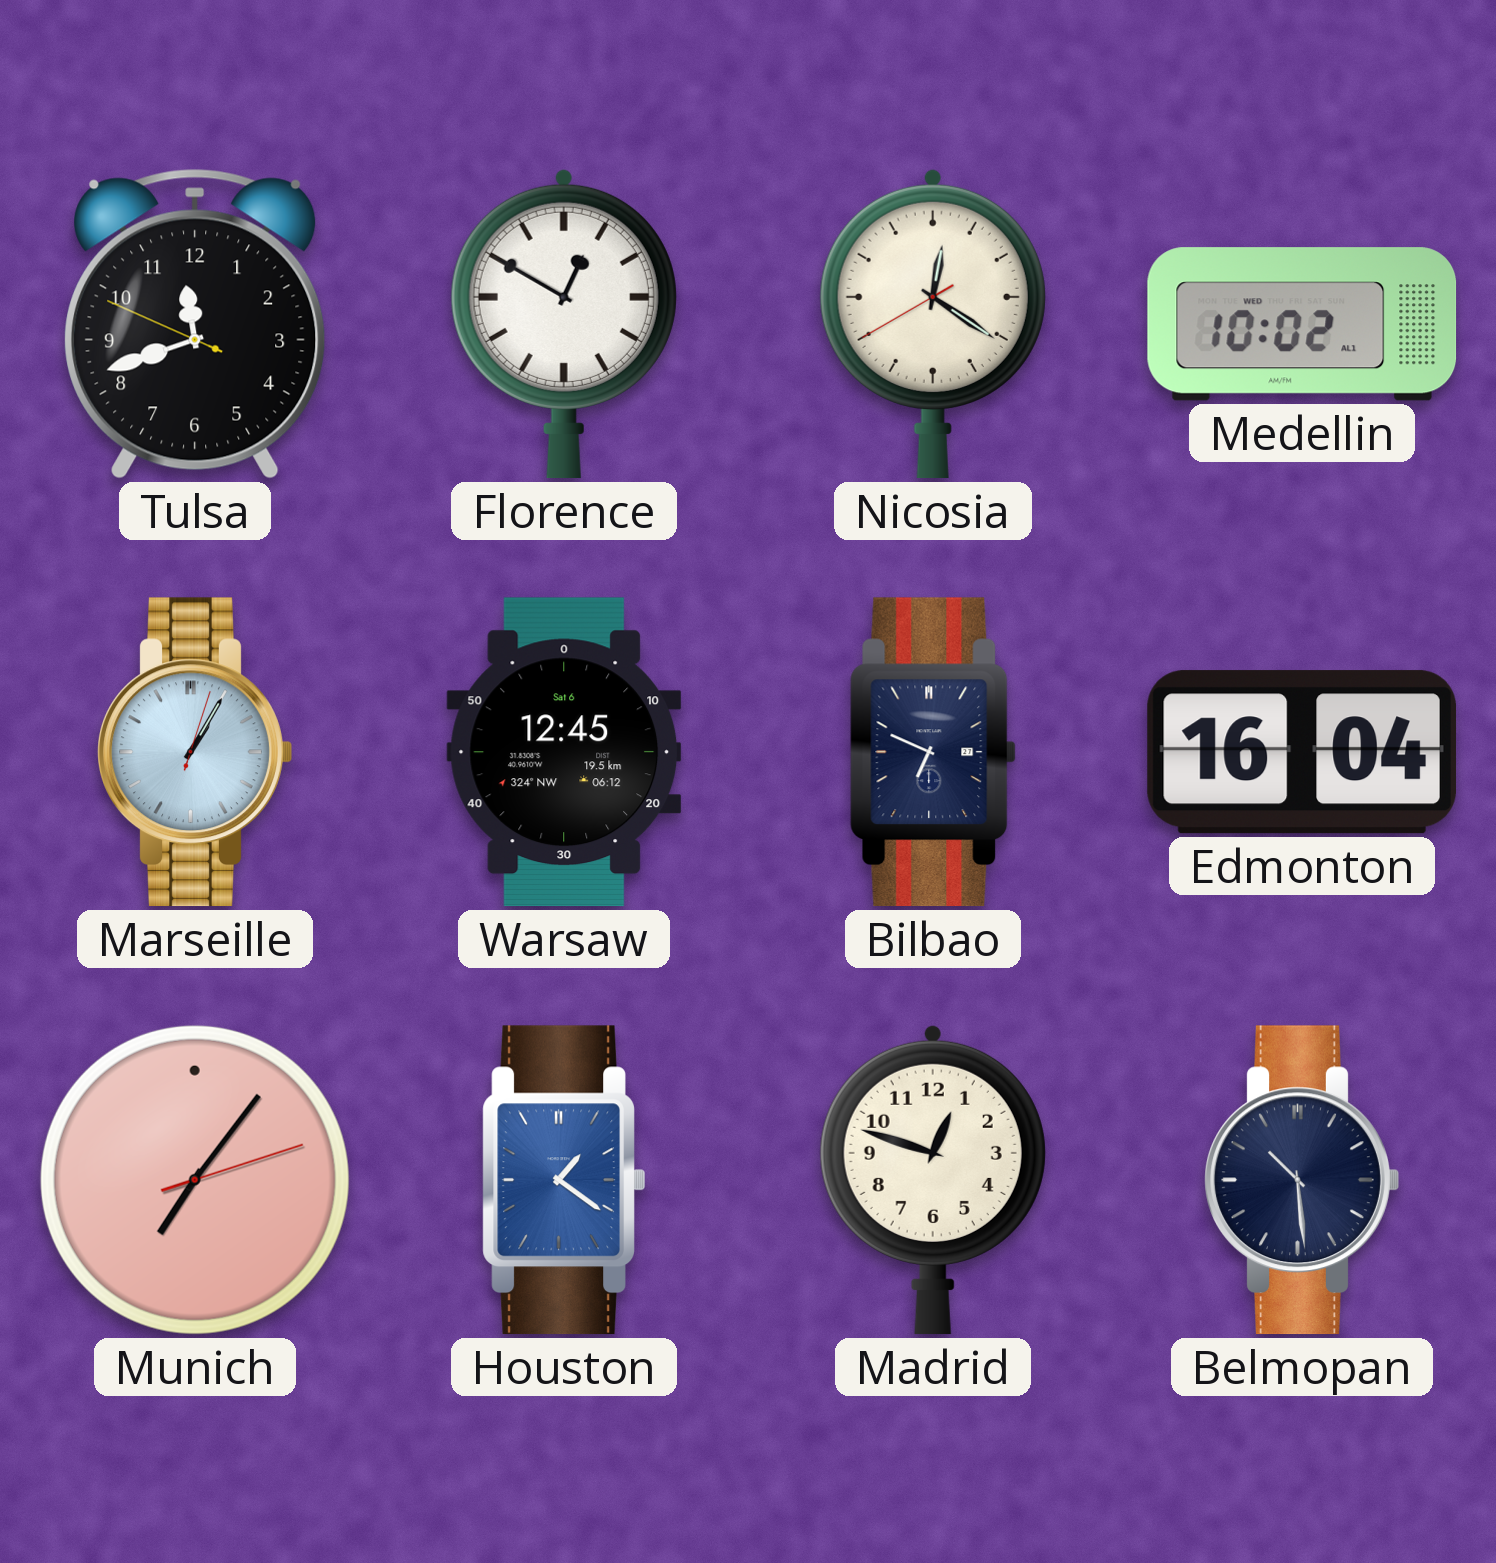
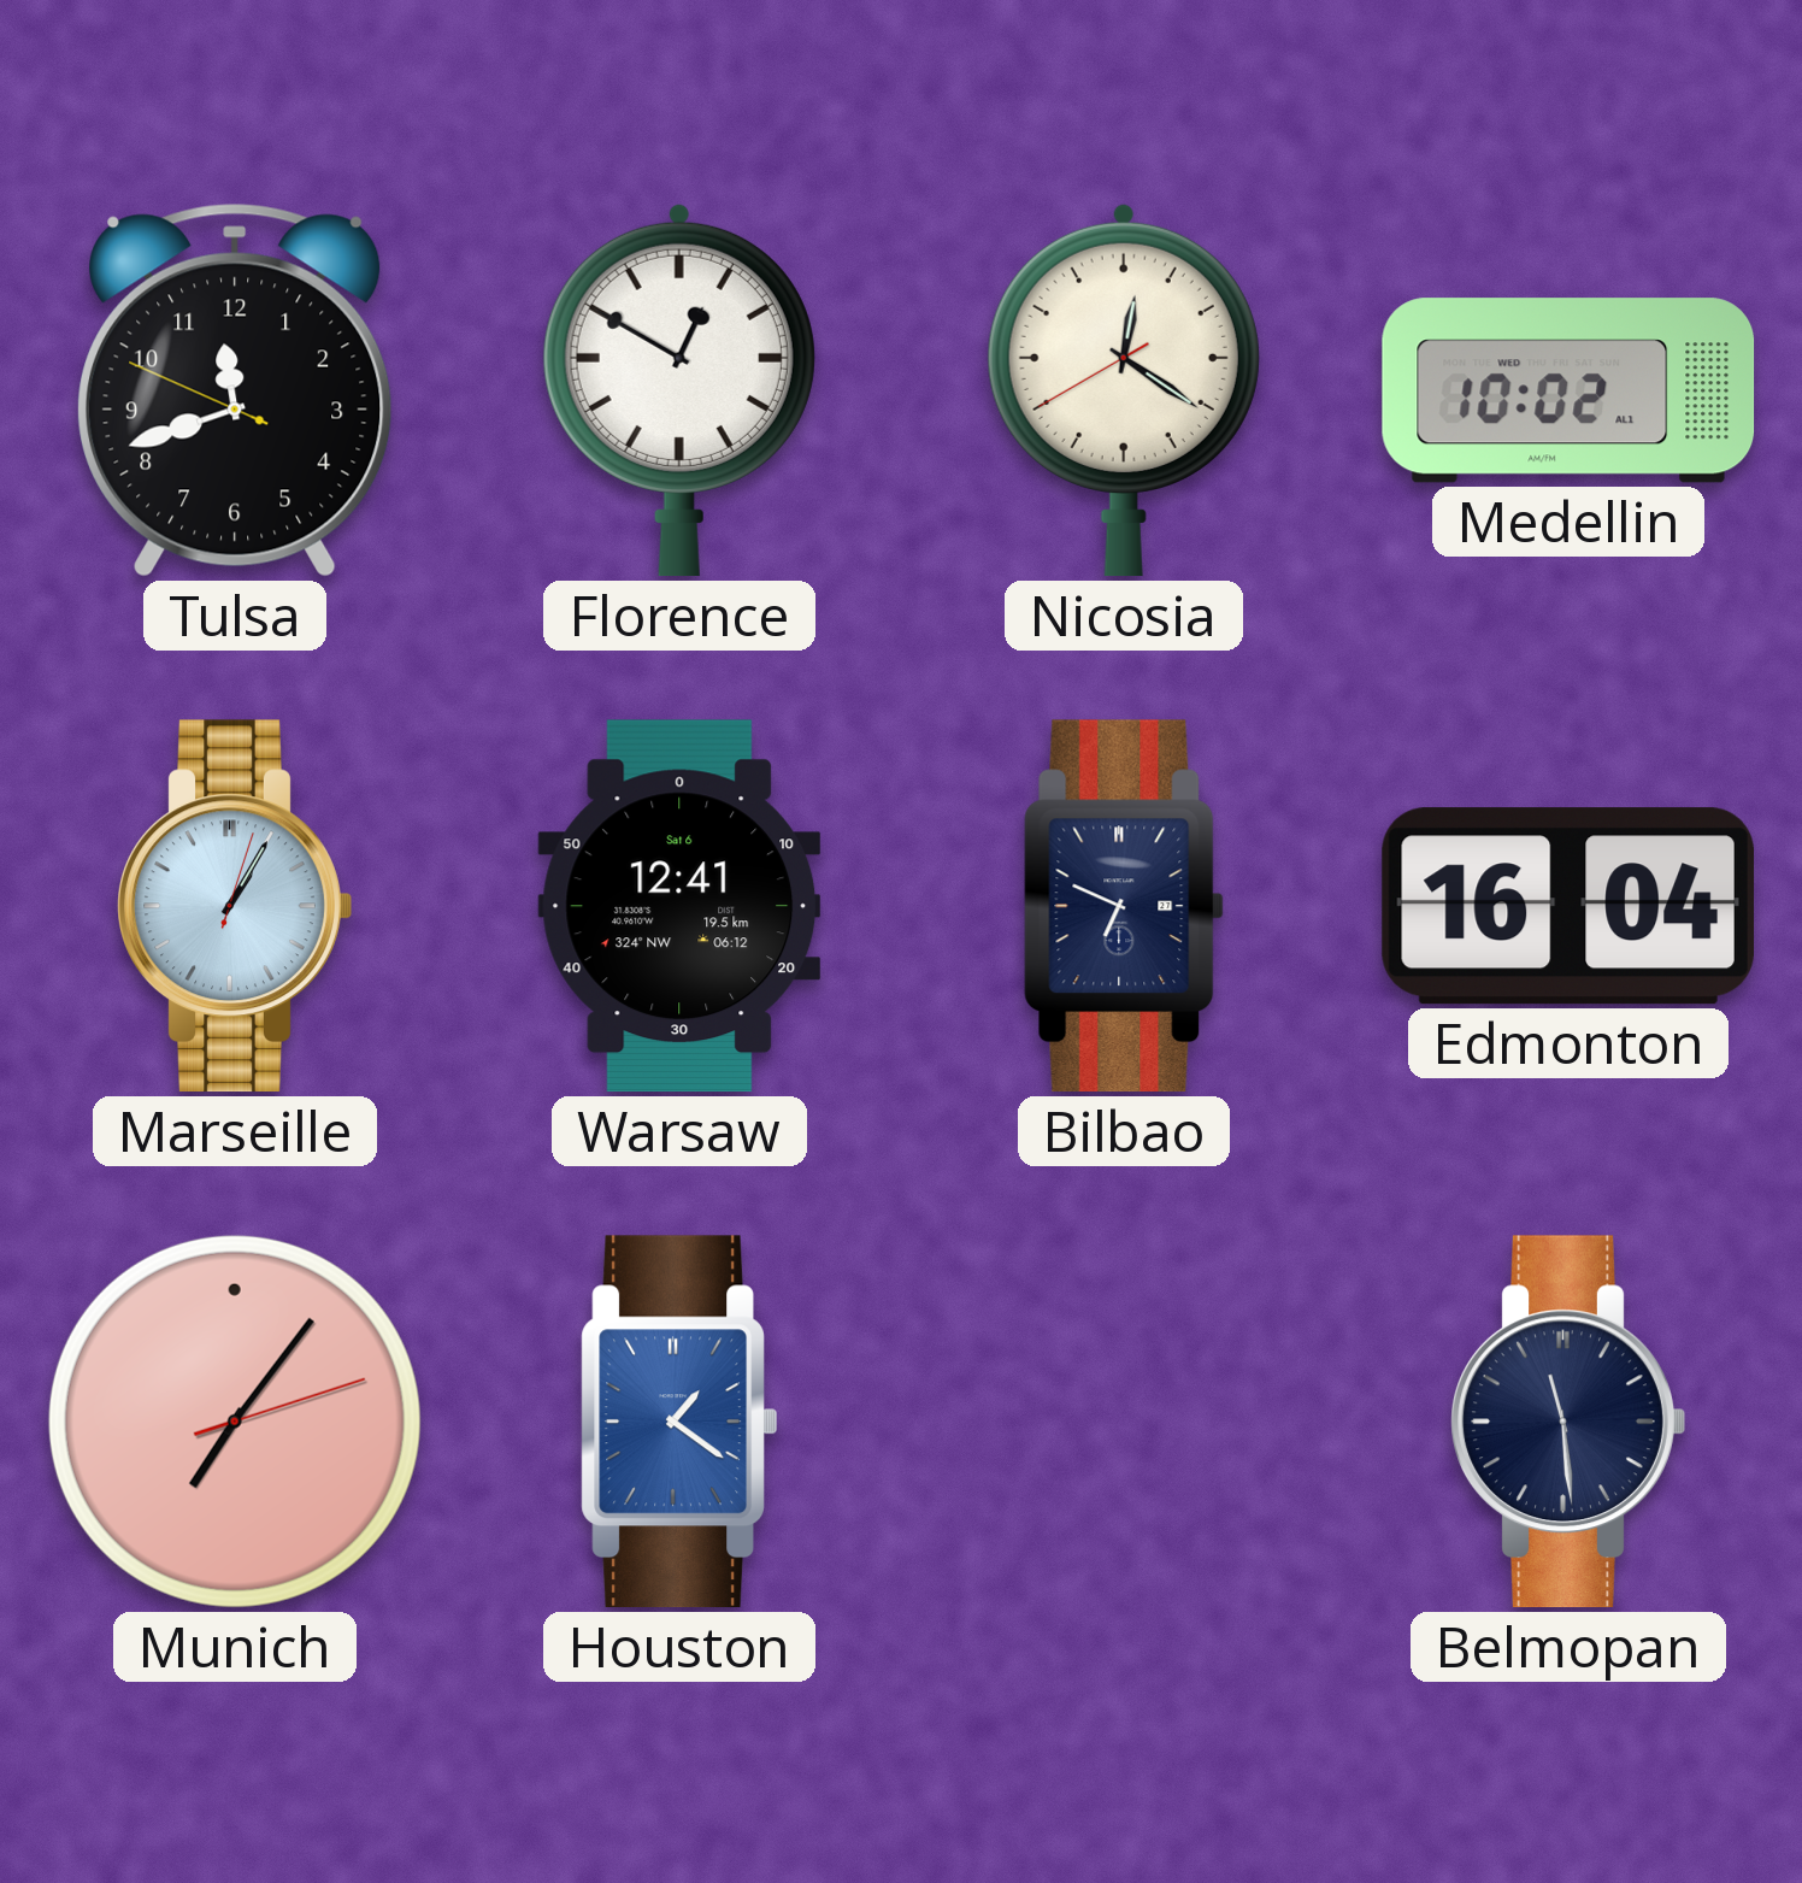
Warsaw: 12:45 -> 12:41 (679, 906)
Madrid: 12:48 -> none (933, 1180)
Belmopan: 10:29 -> 11:29 (1568, 1422)
